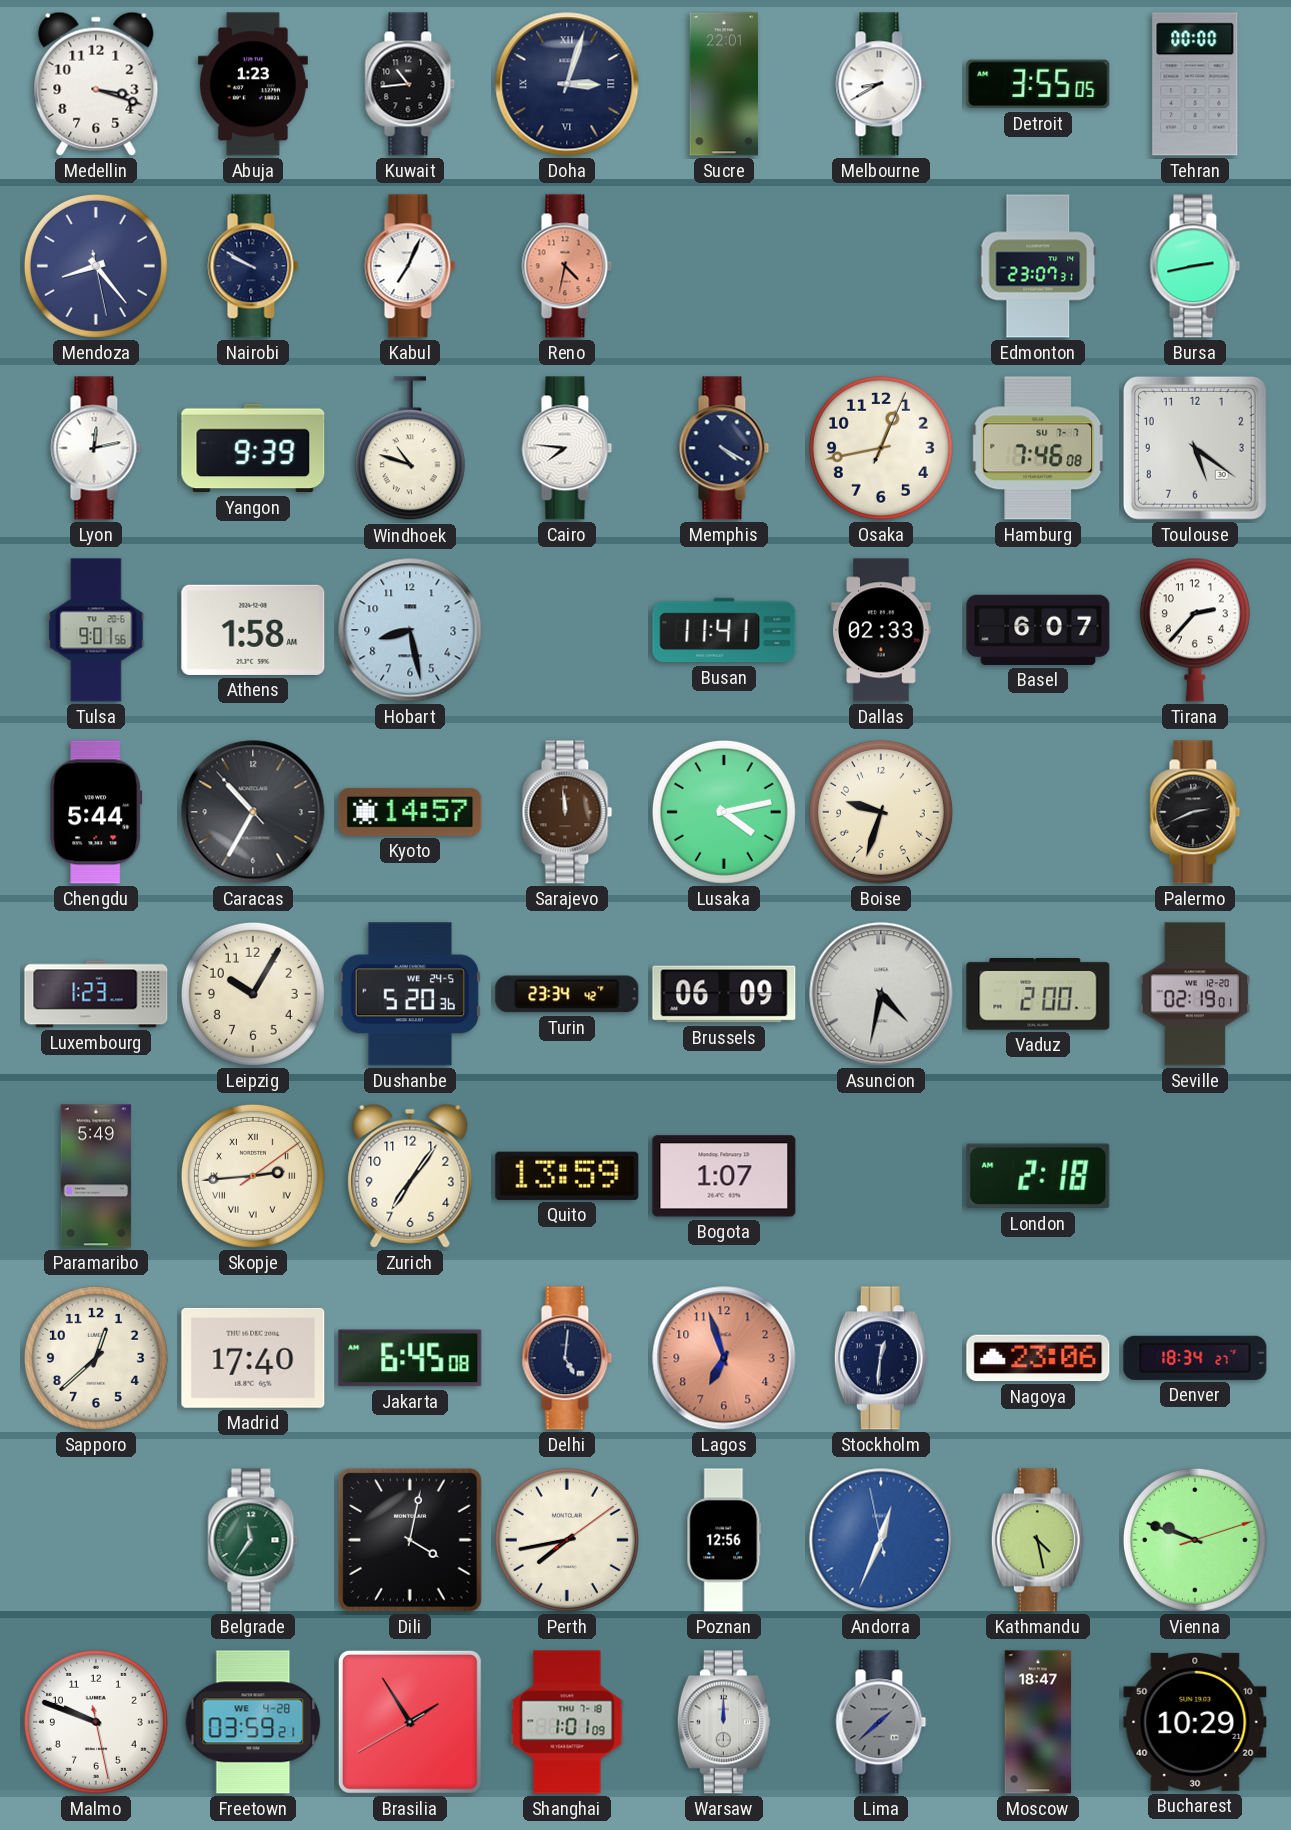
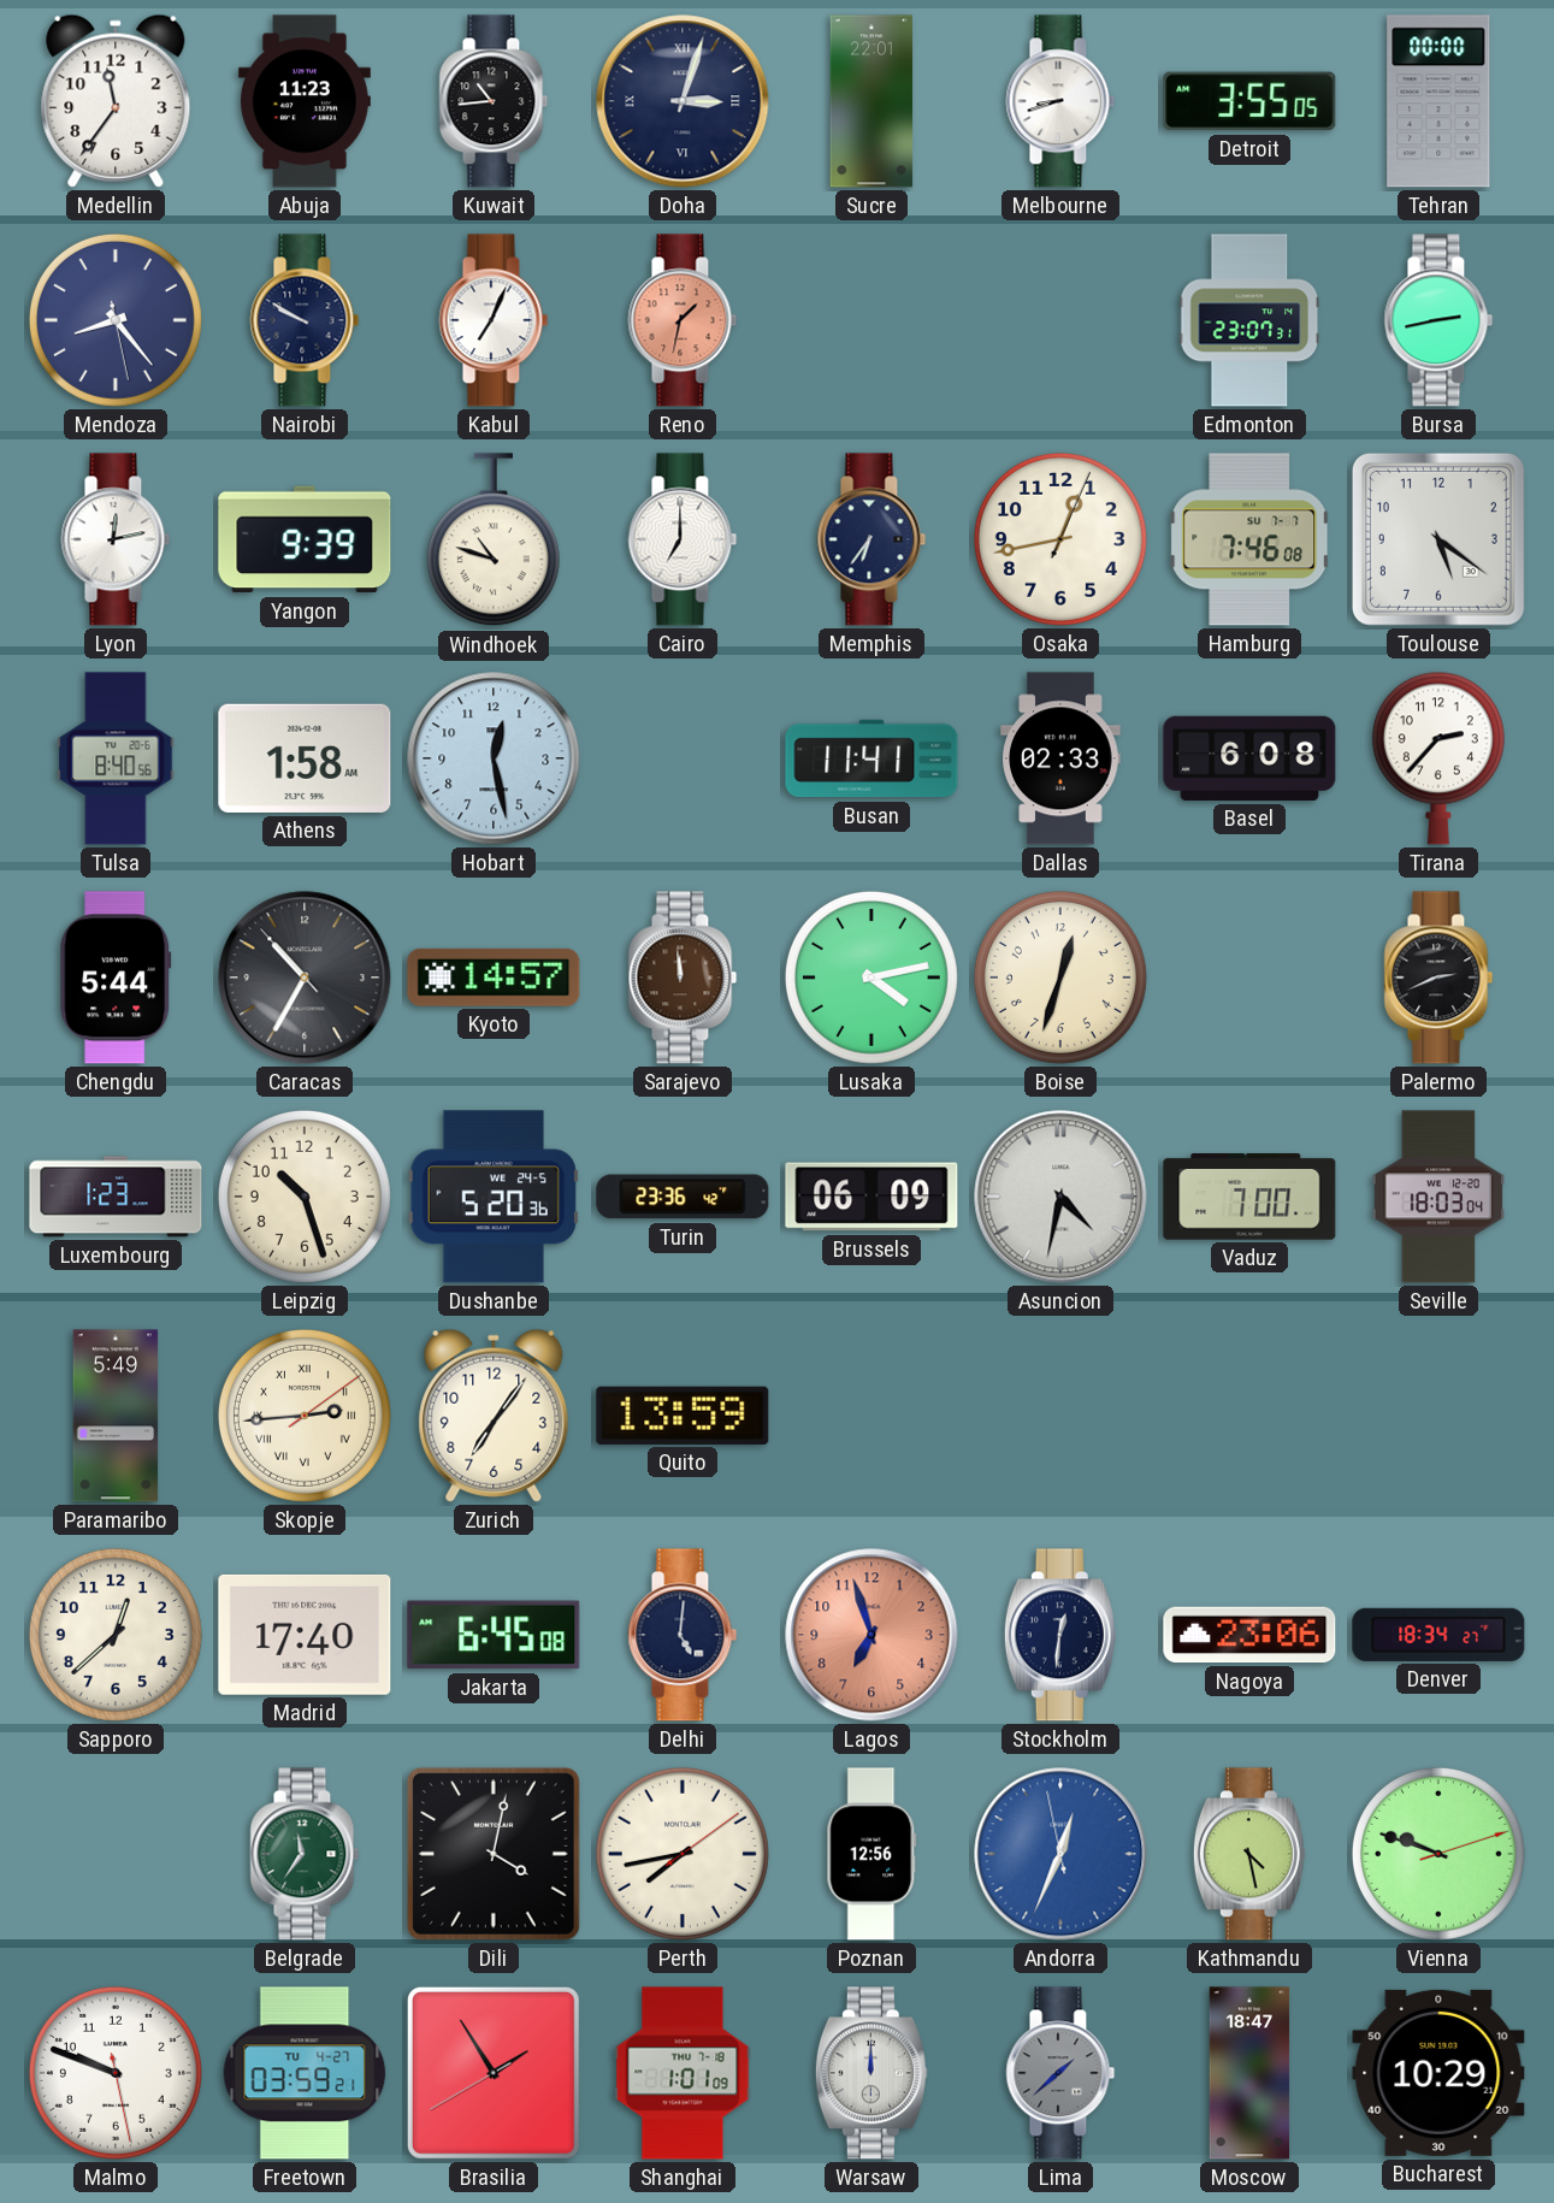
Medellin: 3:18 -> 11:36 (116, 101)
Abuja: 1:23 -> 11:23 (305, 101)
Melbourne: 8:40 -> 8:42 (1060, 101)
Reno: 4:32 -> 1:32 (683, 320)
Cairo: 7:46 -> 7:00 (683, 539)
Memphis: 4:20 -> 6:36 (871, 539)
Tulsa: 9:01 -> 8:40 (116, 758)
Hobart: 8:28 -> 12:28 (494, 758)
Basel: 6:07 -> 6:08 (1249, 758)
Boise: 9:33 -> 12:33 (1060, 978)
Leipzig: 10:05 -> 10:27 (305, 1197)
Turin: 23:34 -> 23:36 (683, 1197)
Vaduz: 2:00 -> 7:00 (1249, 1198)
Seville: 02:19 -> 18:03 (1438, 1197)
Bogota: 1:07 -> none (724, 1176)
London: 2:18 -> none (1038, 1176)
Freetown date: WE 4-28 -> TU 4-27 (305, 2073)
